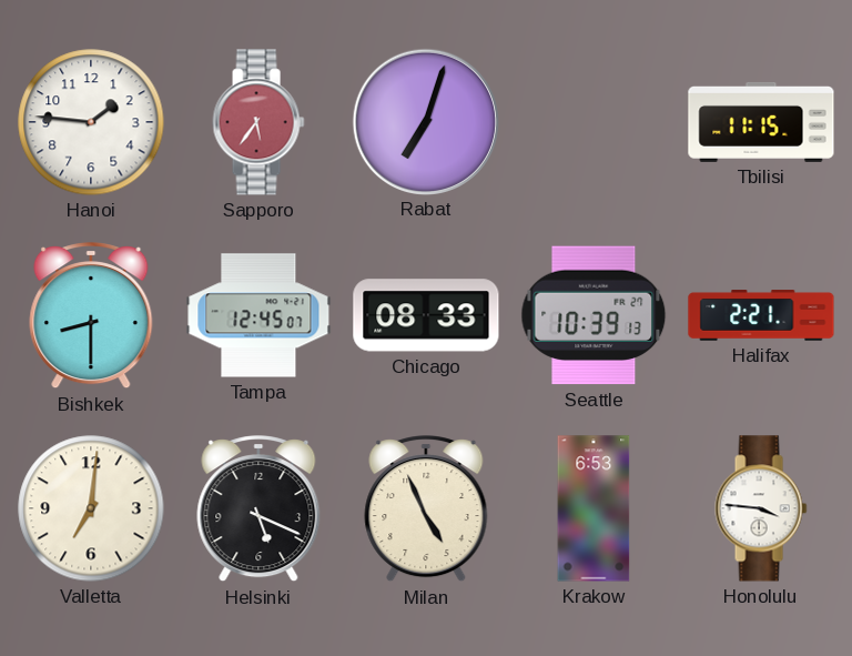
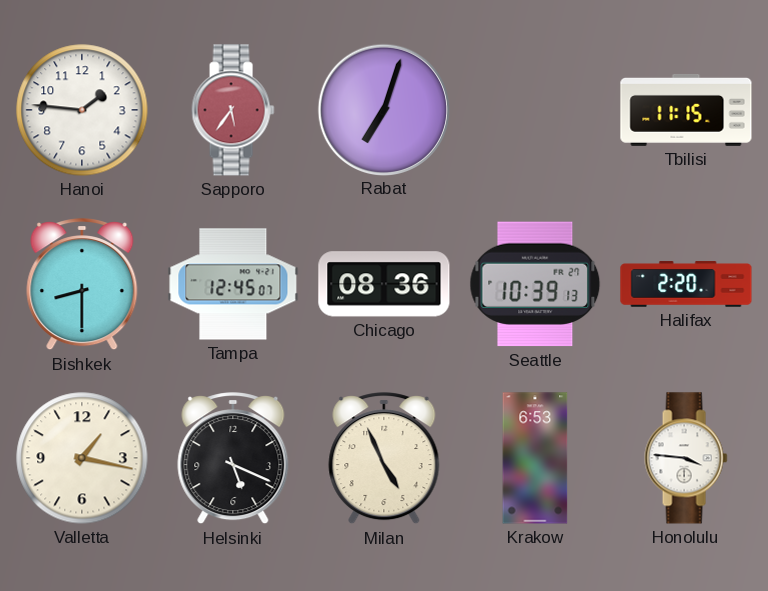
Chicago: 08:33 -> 08:36 (384, 284)
Halifax: 2:21 -> 2:20 (686, 284)
Valletta: 7:01 -> 1:17 (82, 458)
